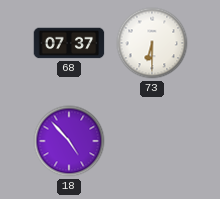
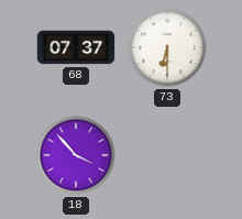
18: 4:53 -> 3:53 (76, 155)
